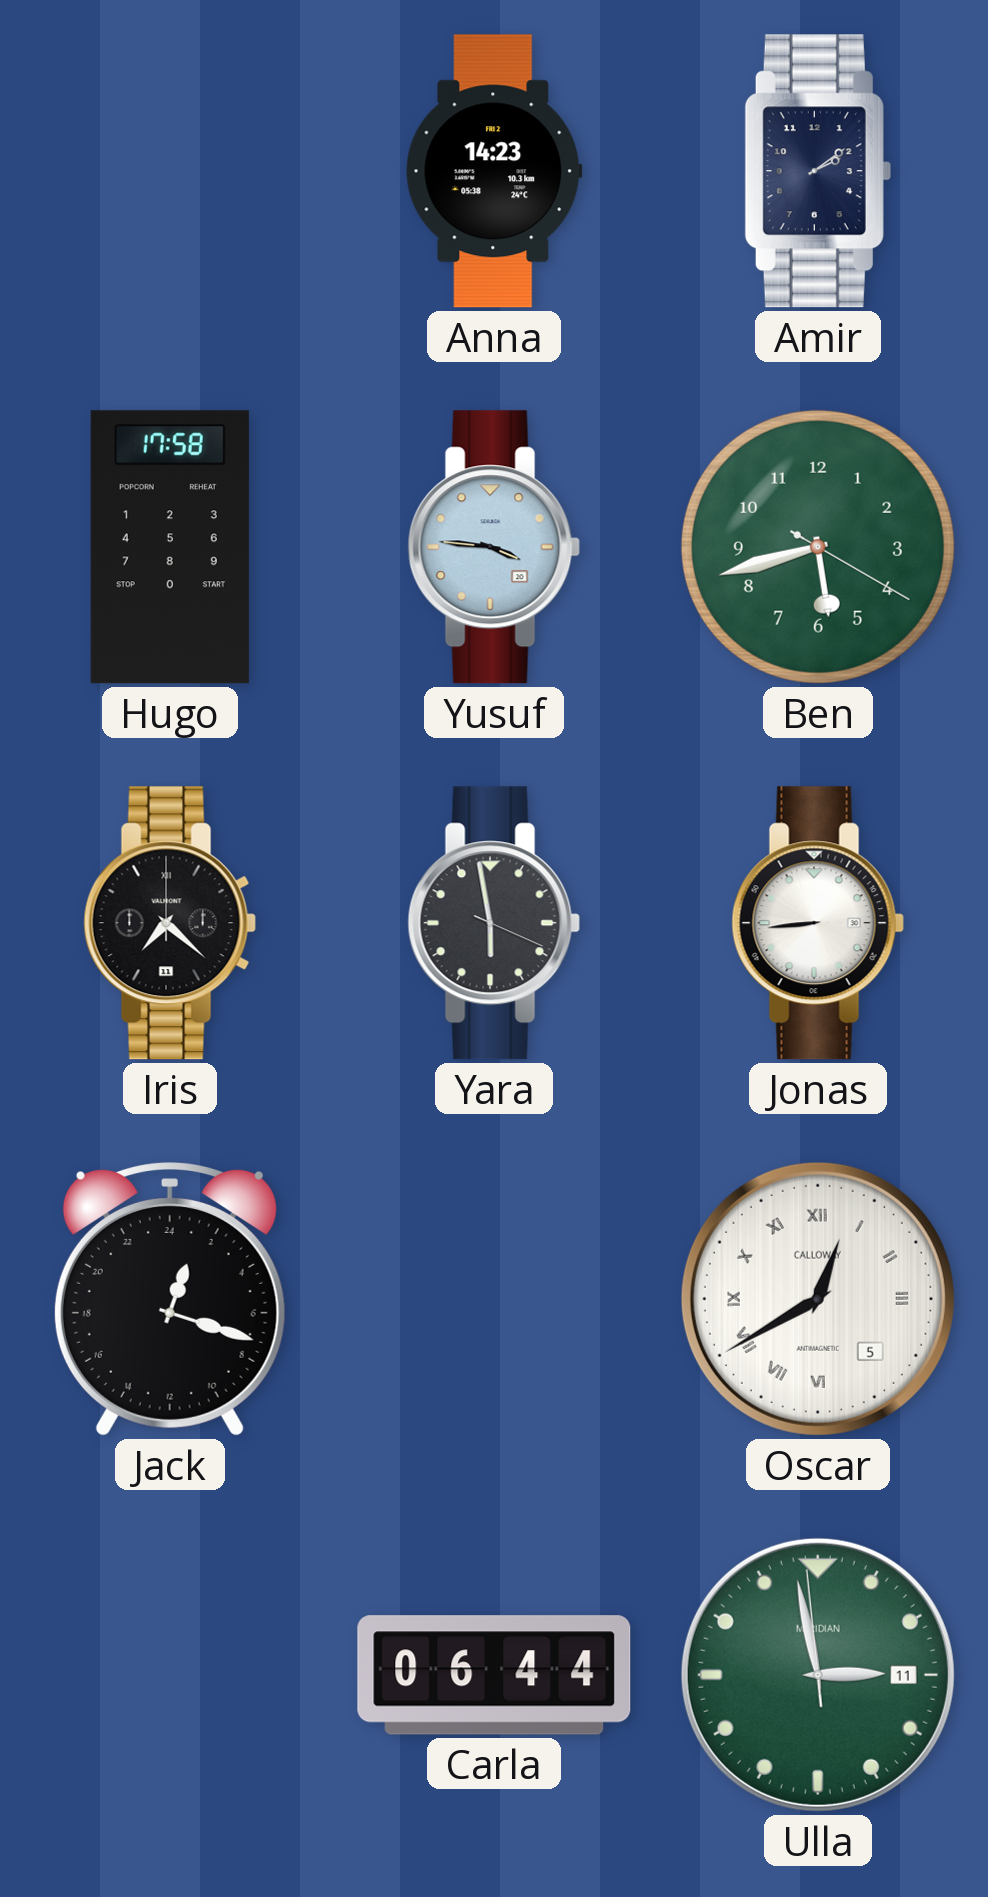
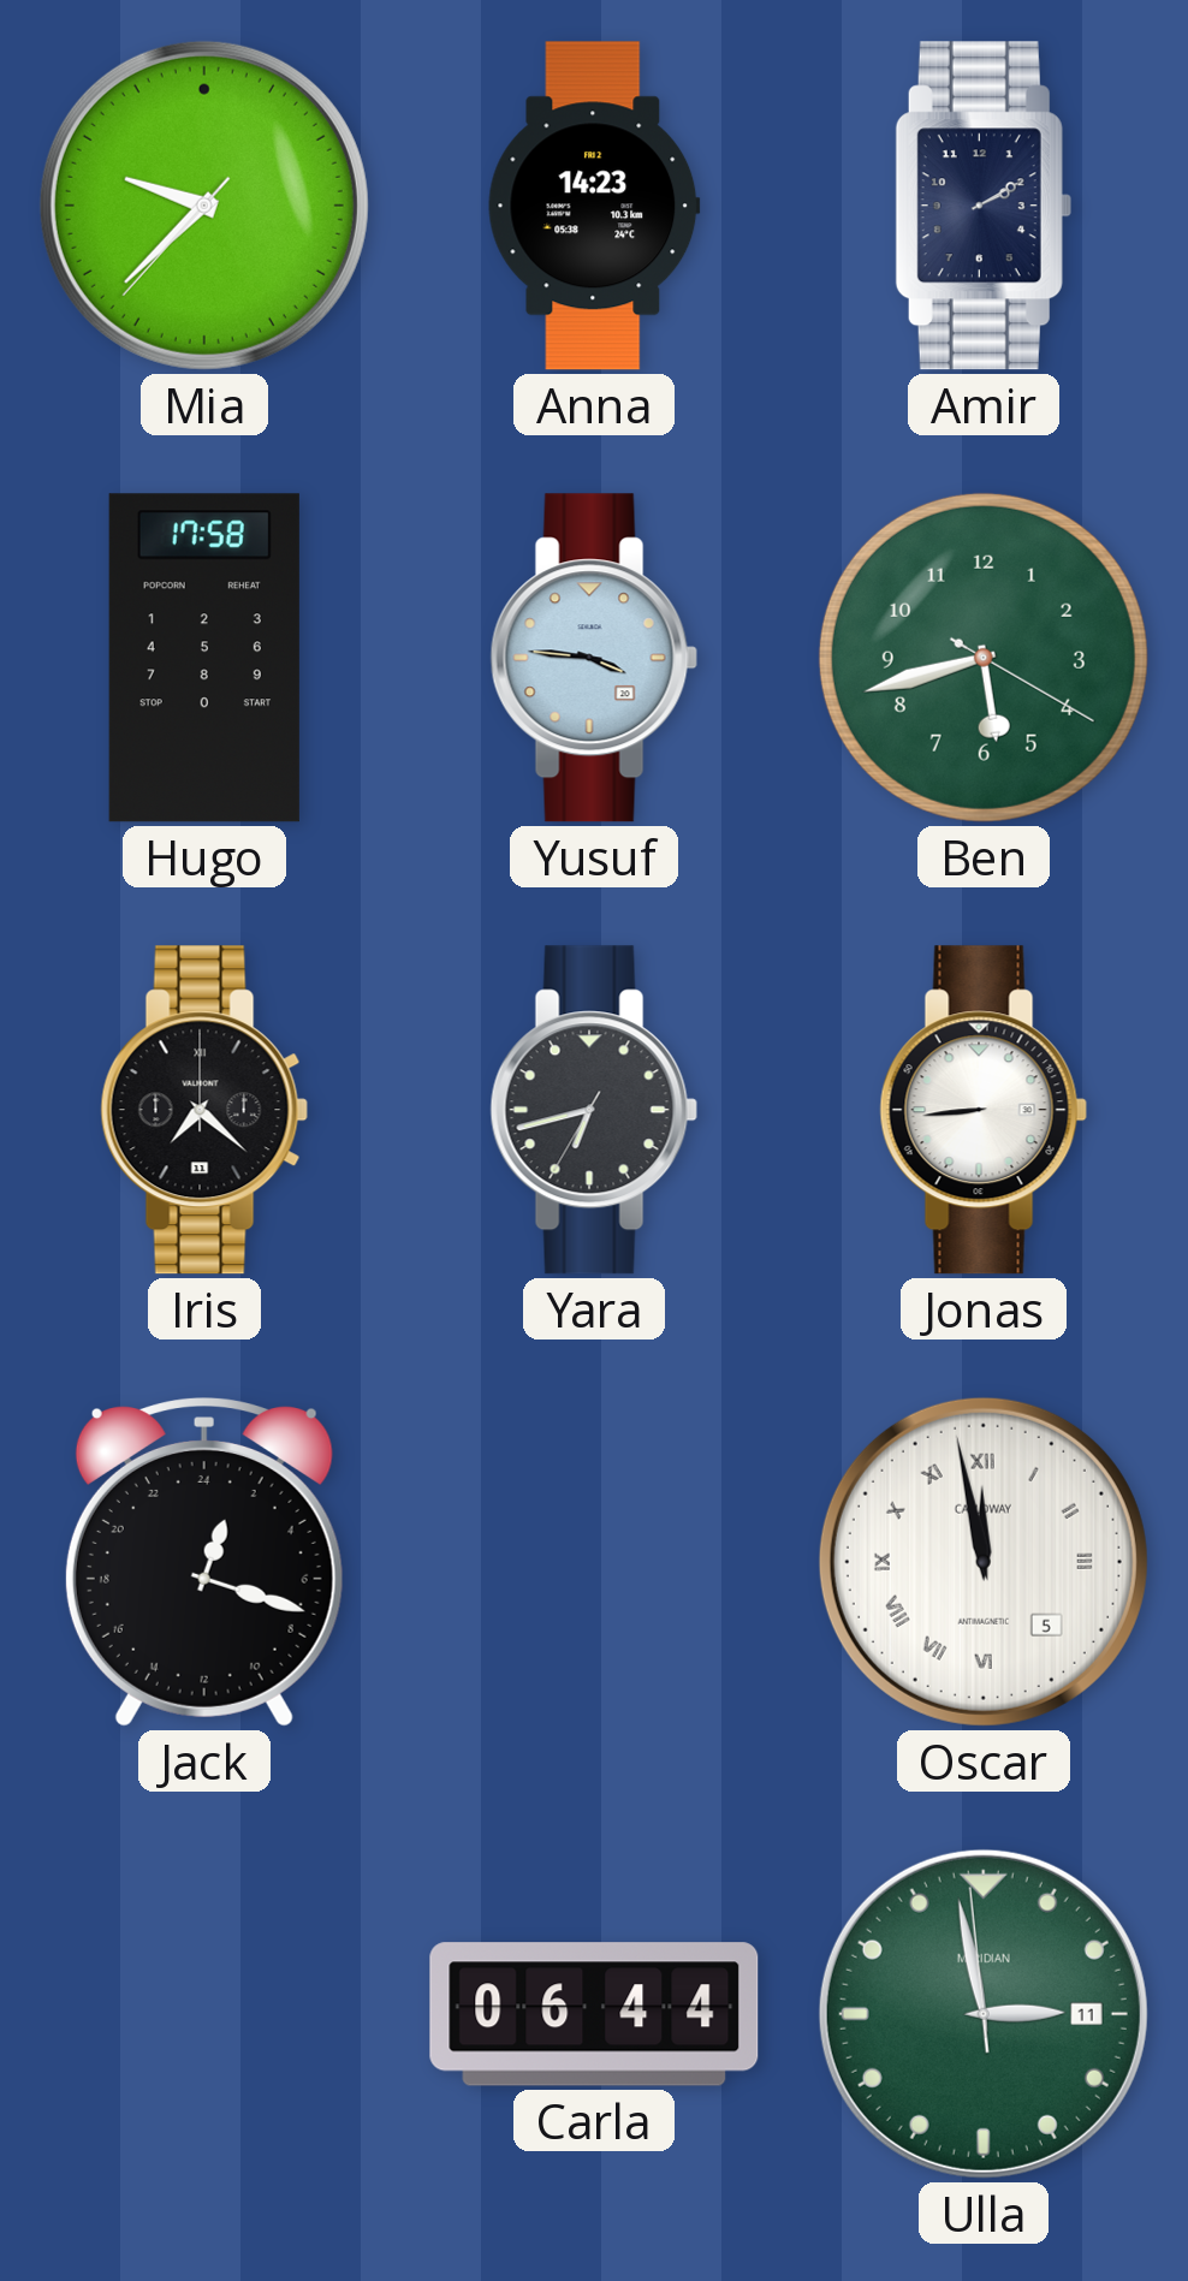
Mia: none -> 9:37 (204, 206)
Amir: 2:09 -> 2:10 (984, 206)
Yara: 5:58 -> 6:42 (594, 1110)
Oscar: 12:40 -> 11:58 (984, 1562)
